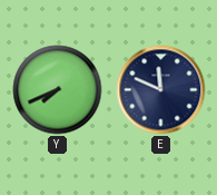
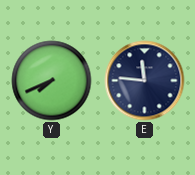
E: 11:49 -> 11:46 (145, 81)
